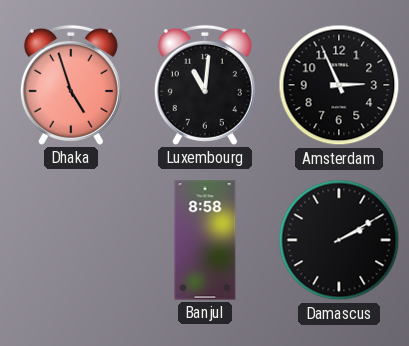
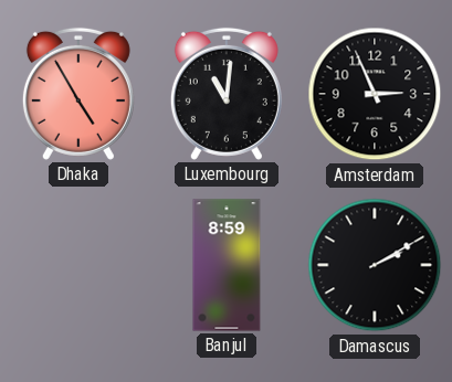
Dhaka: 4:57 -> 4:55 (78, 94)
Banjul: 8:58 -> 8:59 (227, 265)
